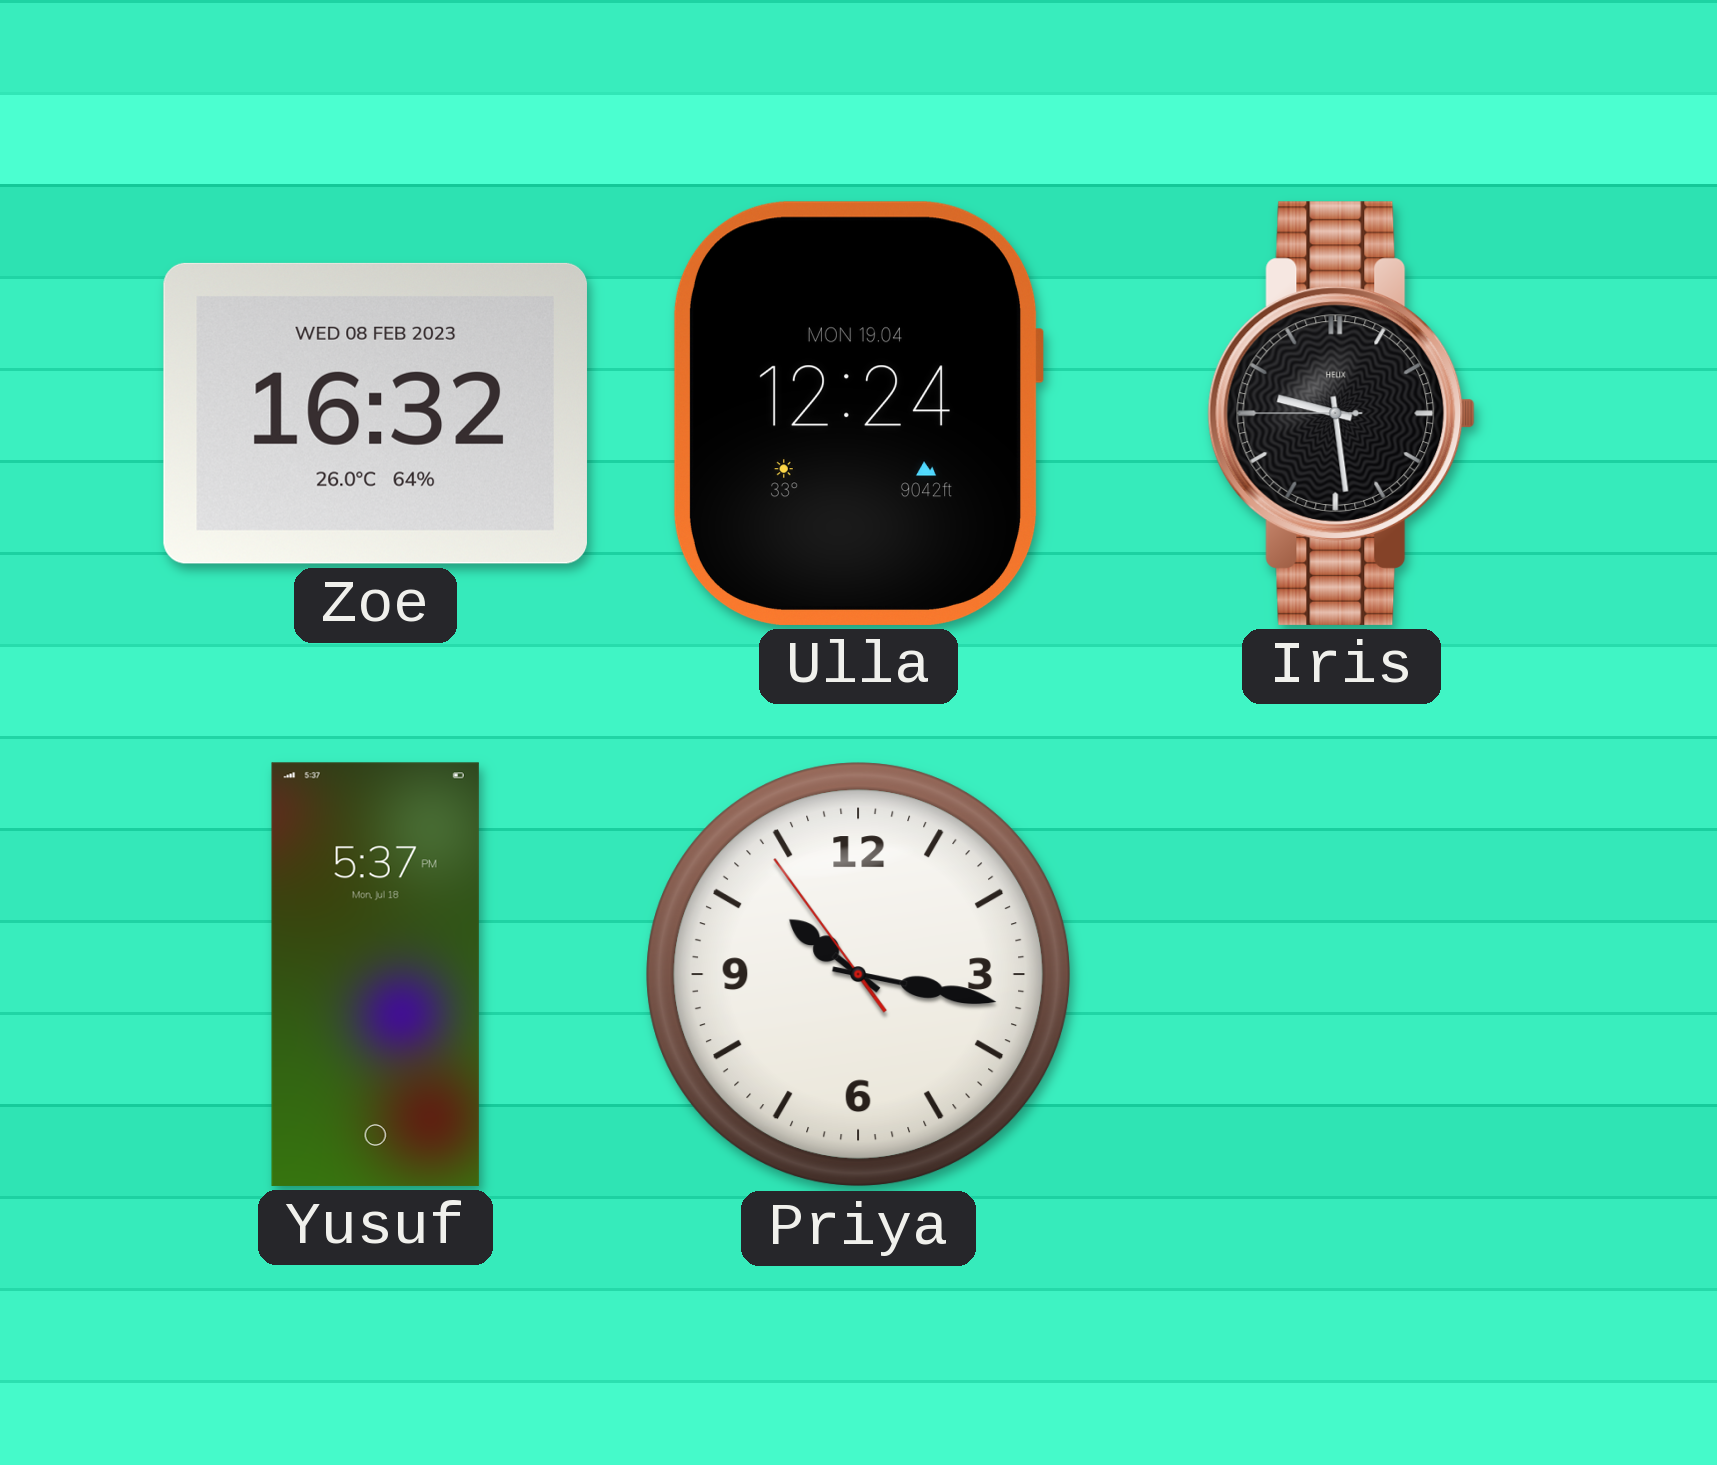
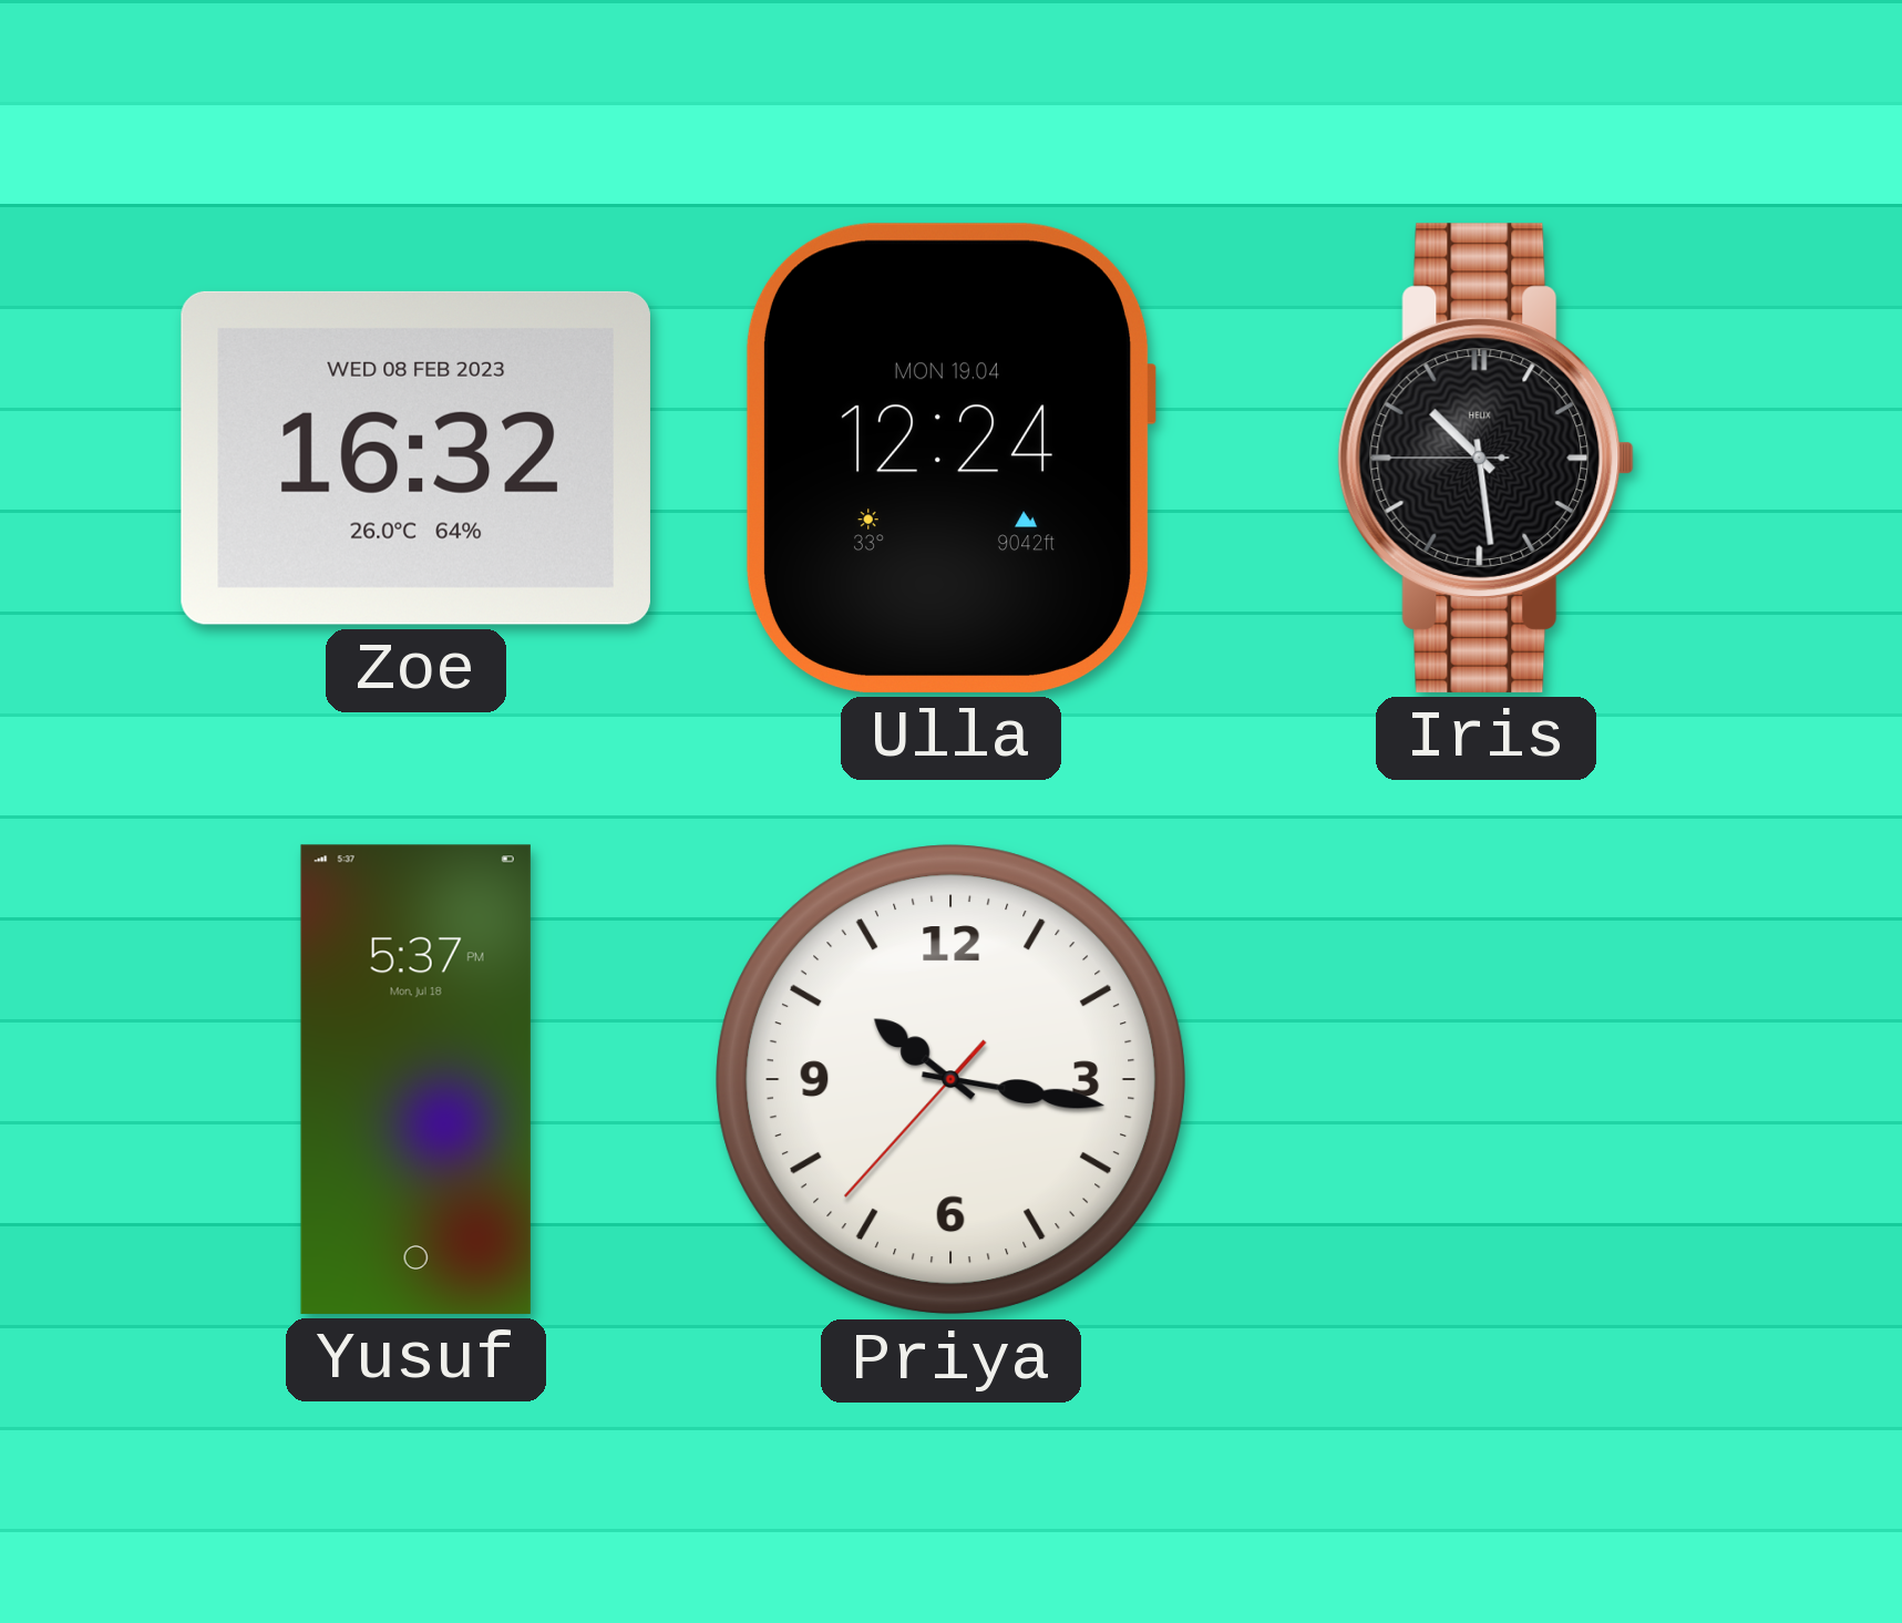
Iris: 9:28 -> 10:28 (1487, 458)
Priya: 10:16:54 -> 10:16:37 (952, 1080)
